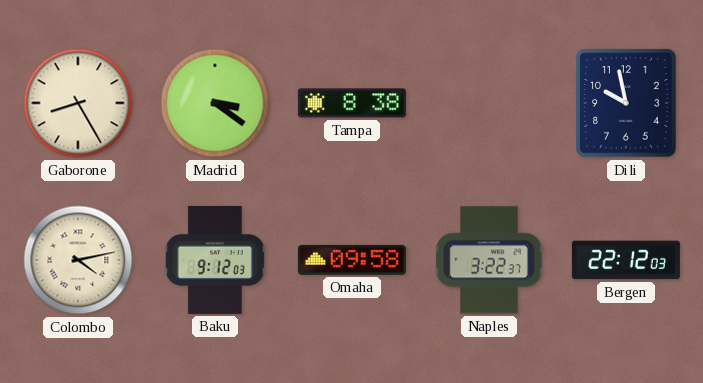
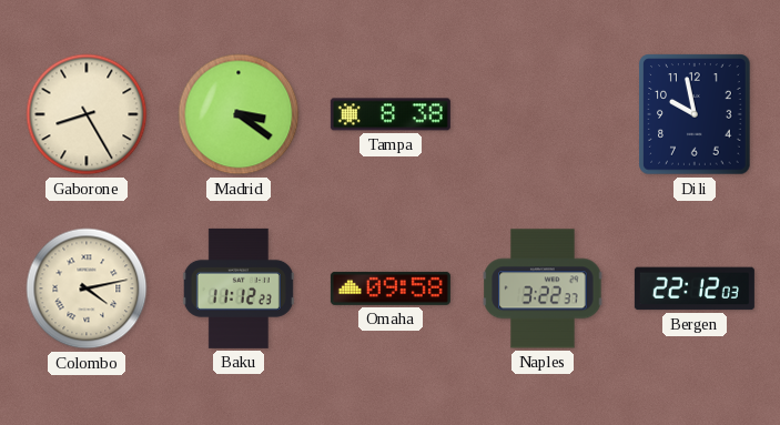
Baku: 9:12 -> 11:12 (239, 289)
